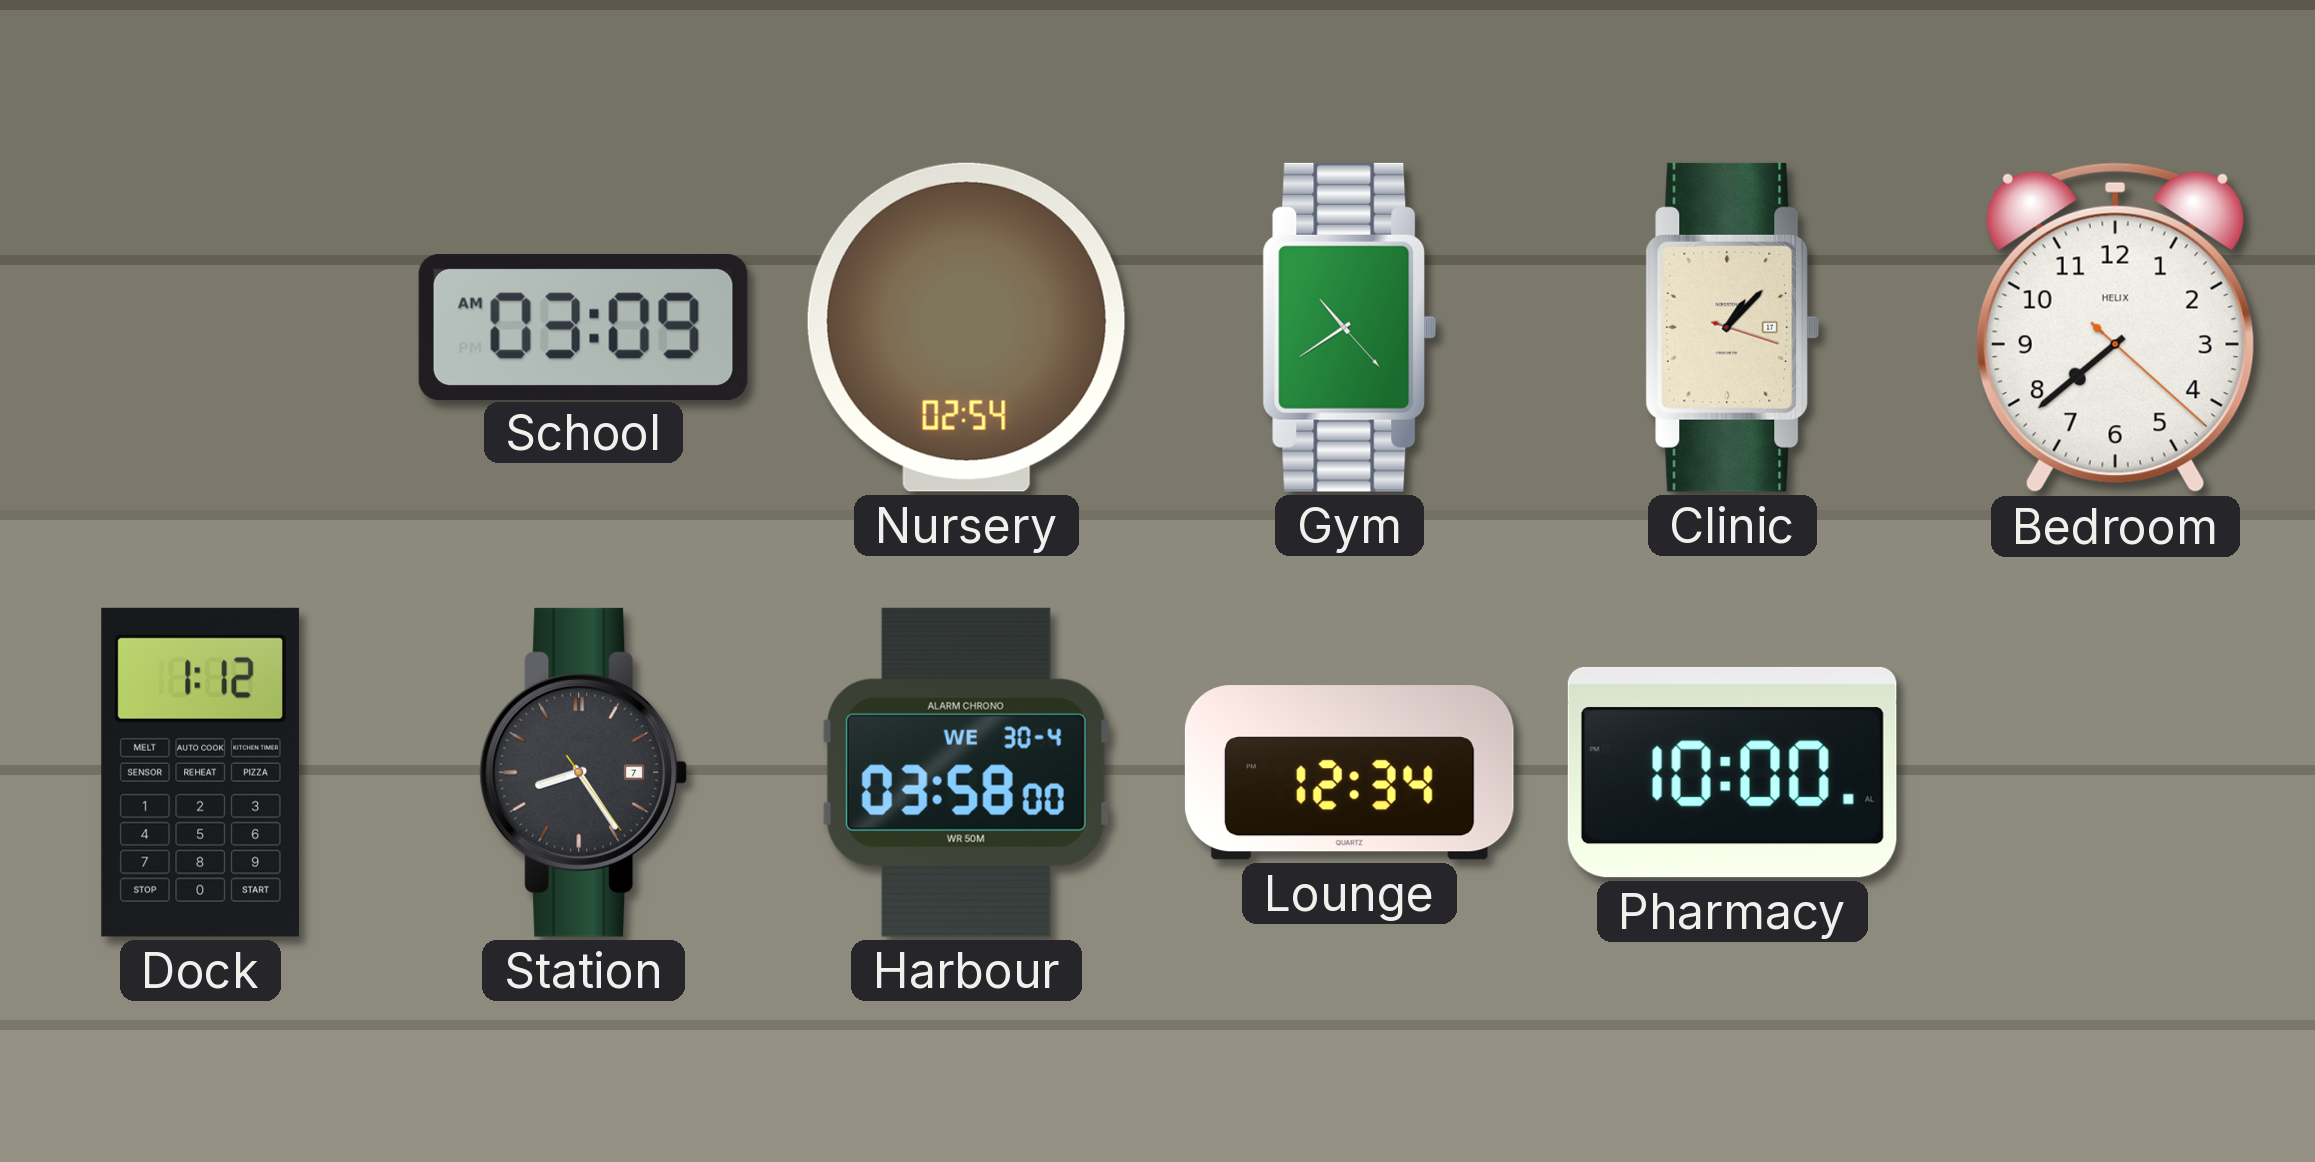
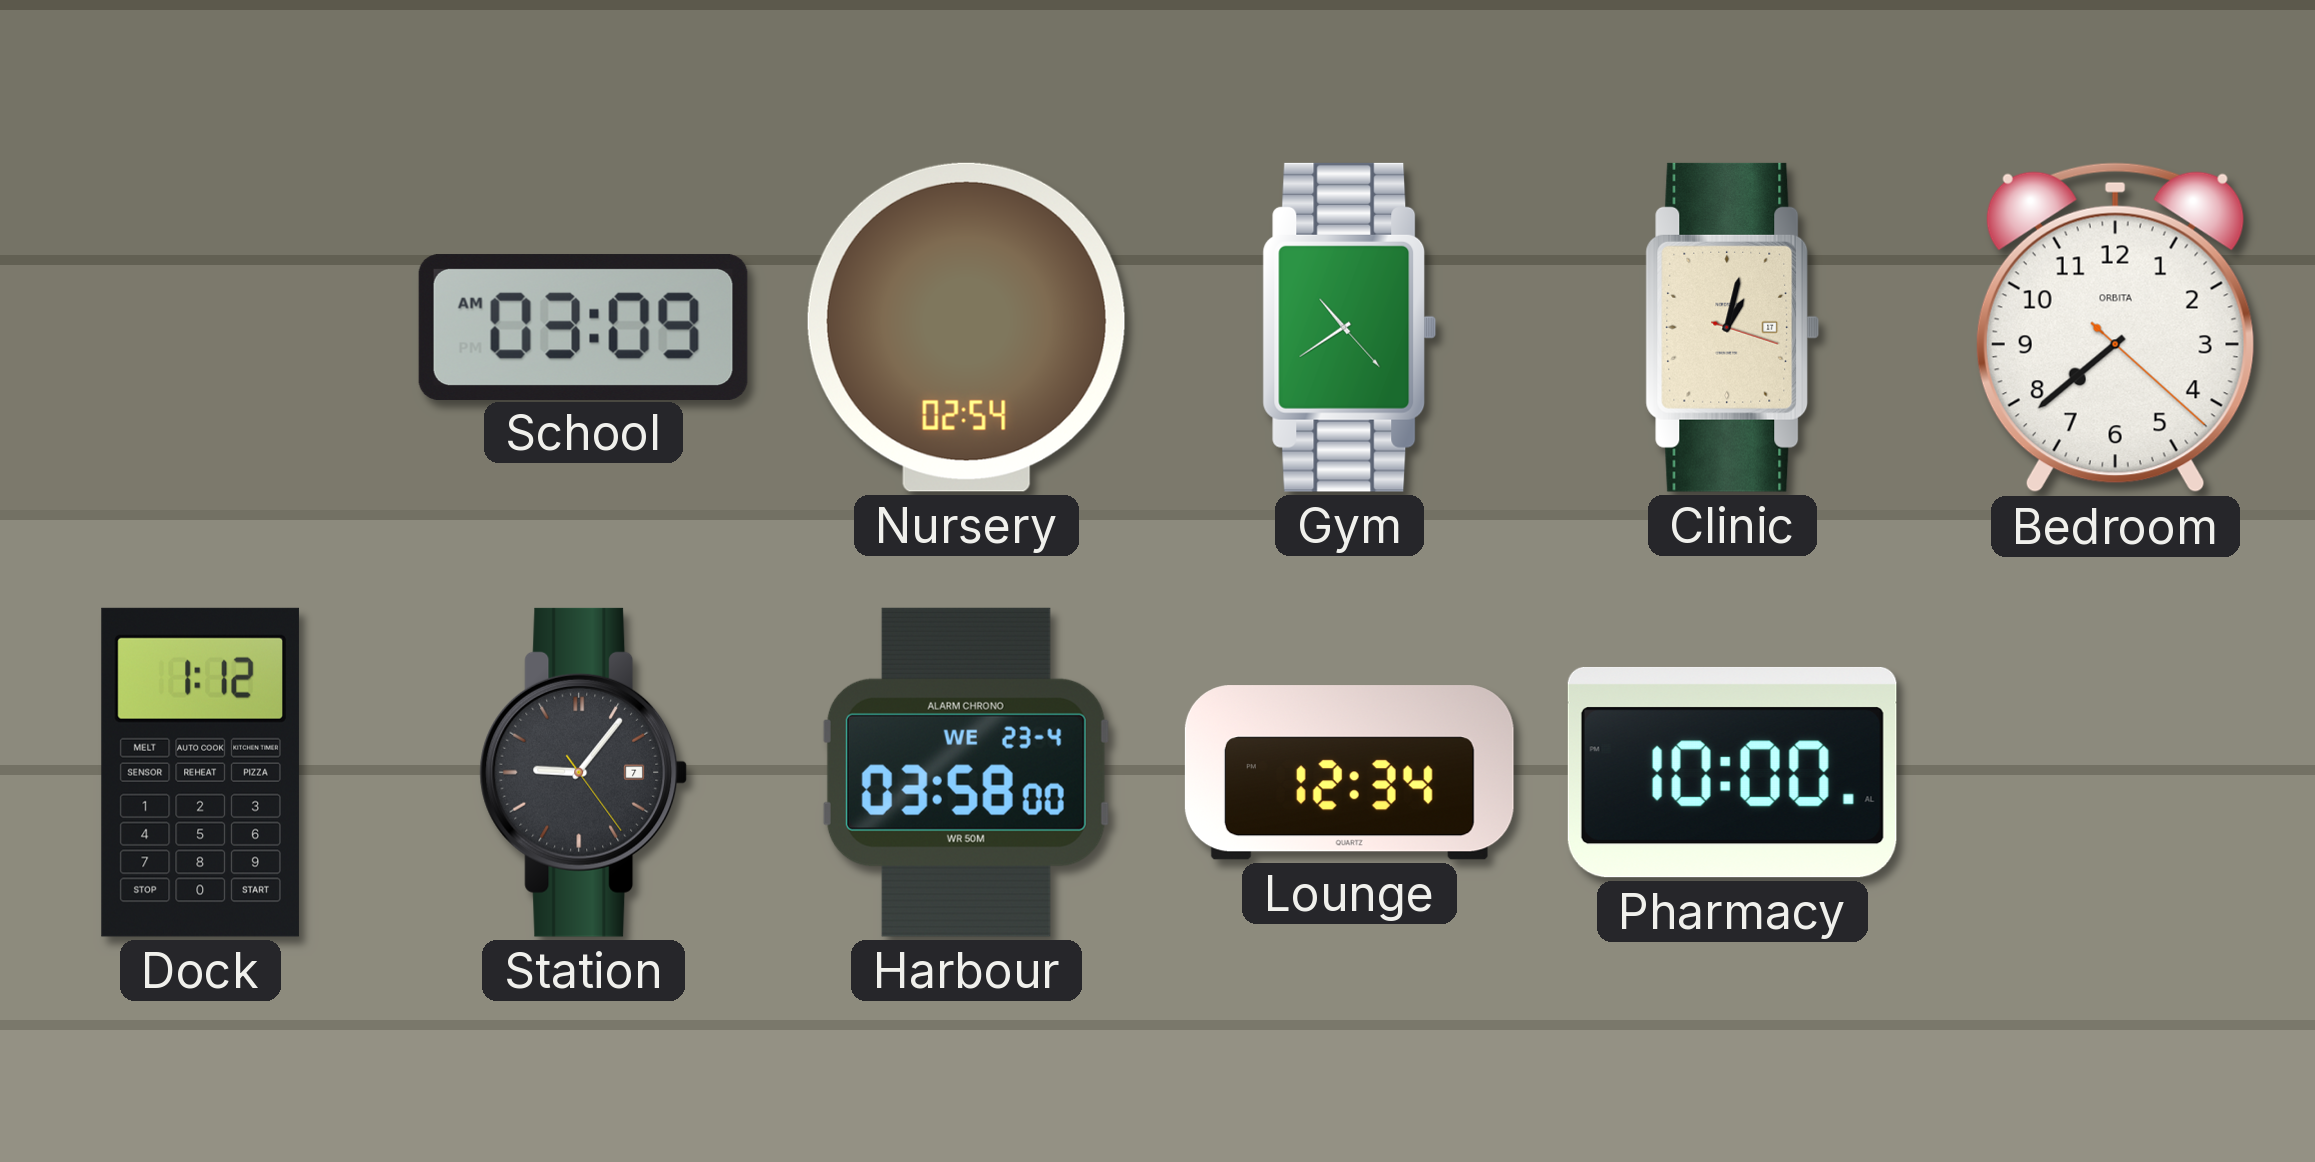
Clinic: 1:07 -> 1:02 (1733, 327)
Bedroom brand: HELIX -> ORBITA (2115, 328)
Station: 8:24 -> 9:06 (584, 772)
Harbour date: WE 30-4 -> WE 23-4 (966, 772)
